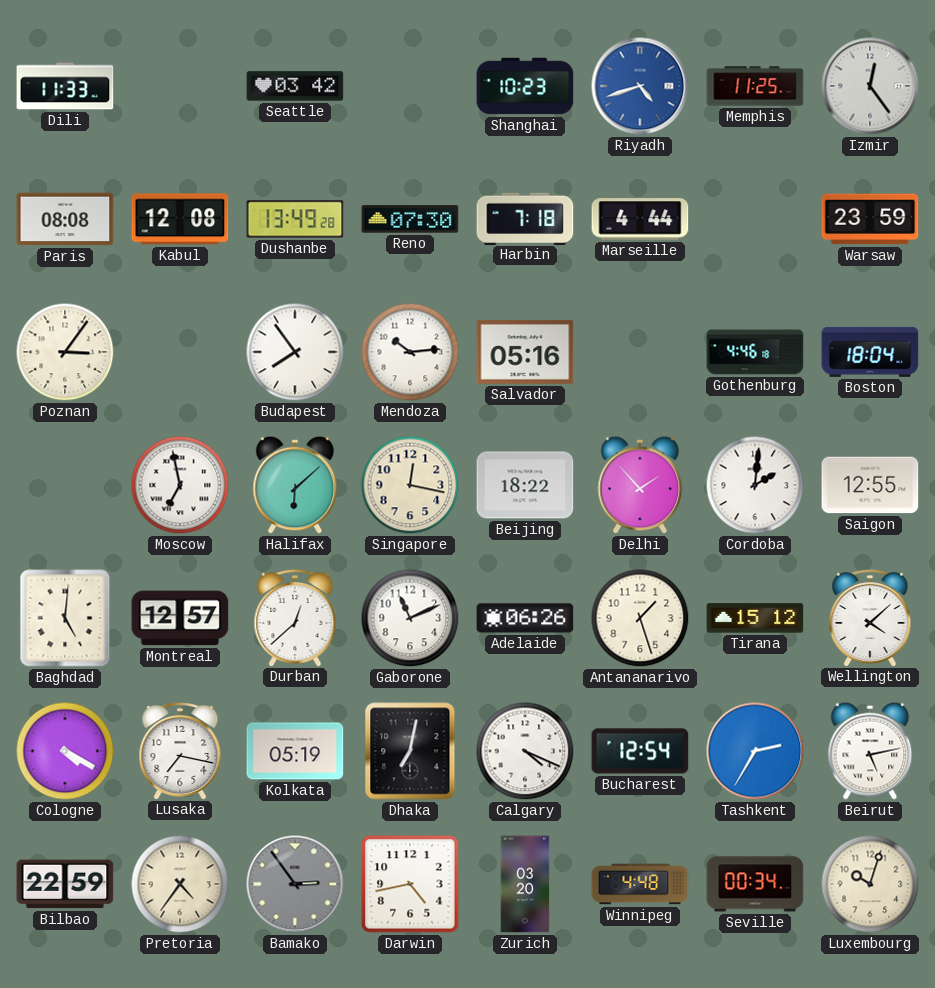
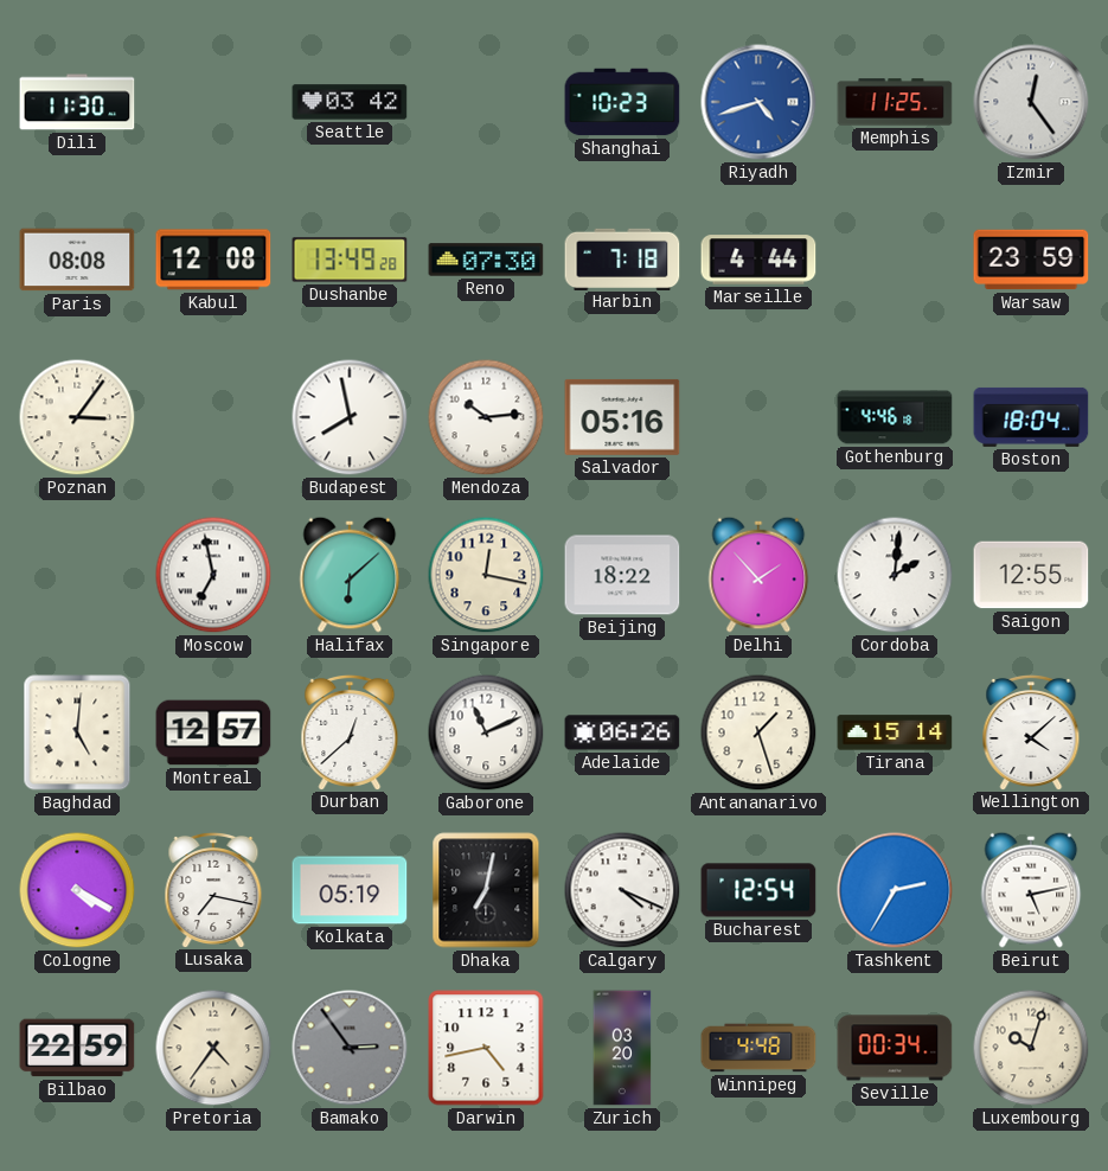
Dili: 11:33 -> 11:30 (77, 102)
Budapest: 7:54 -> 7:58 (350, 417)
Tirana: 15:12 -> 15:14 (895, 732)
